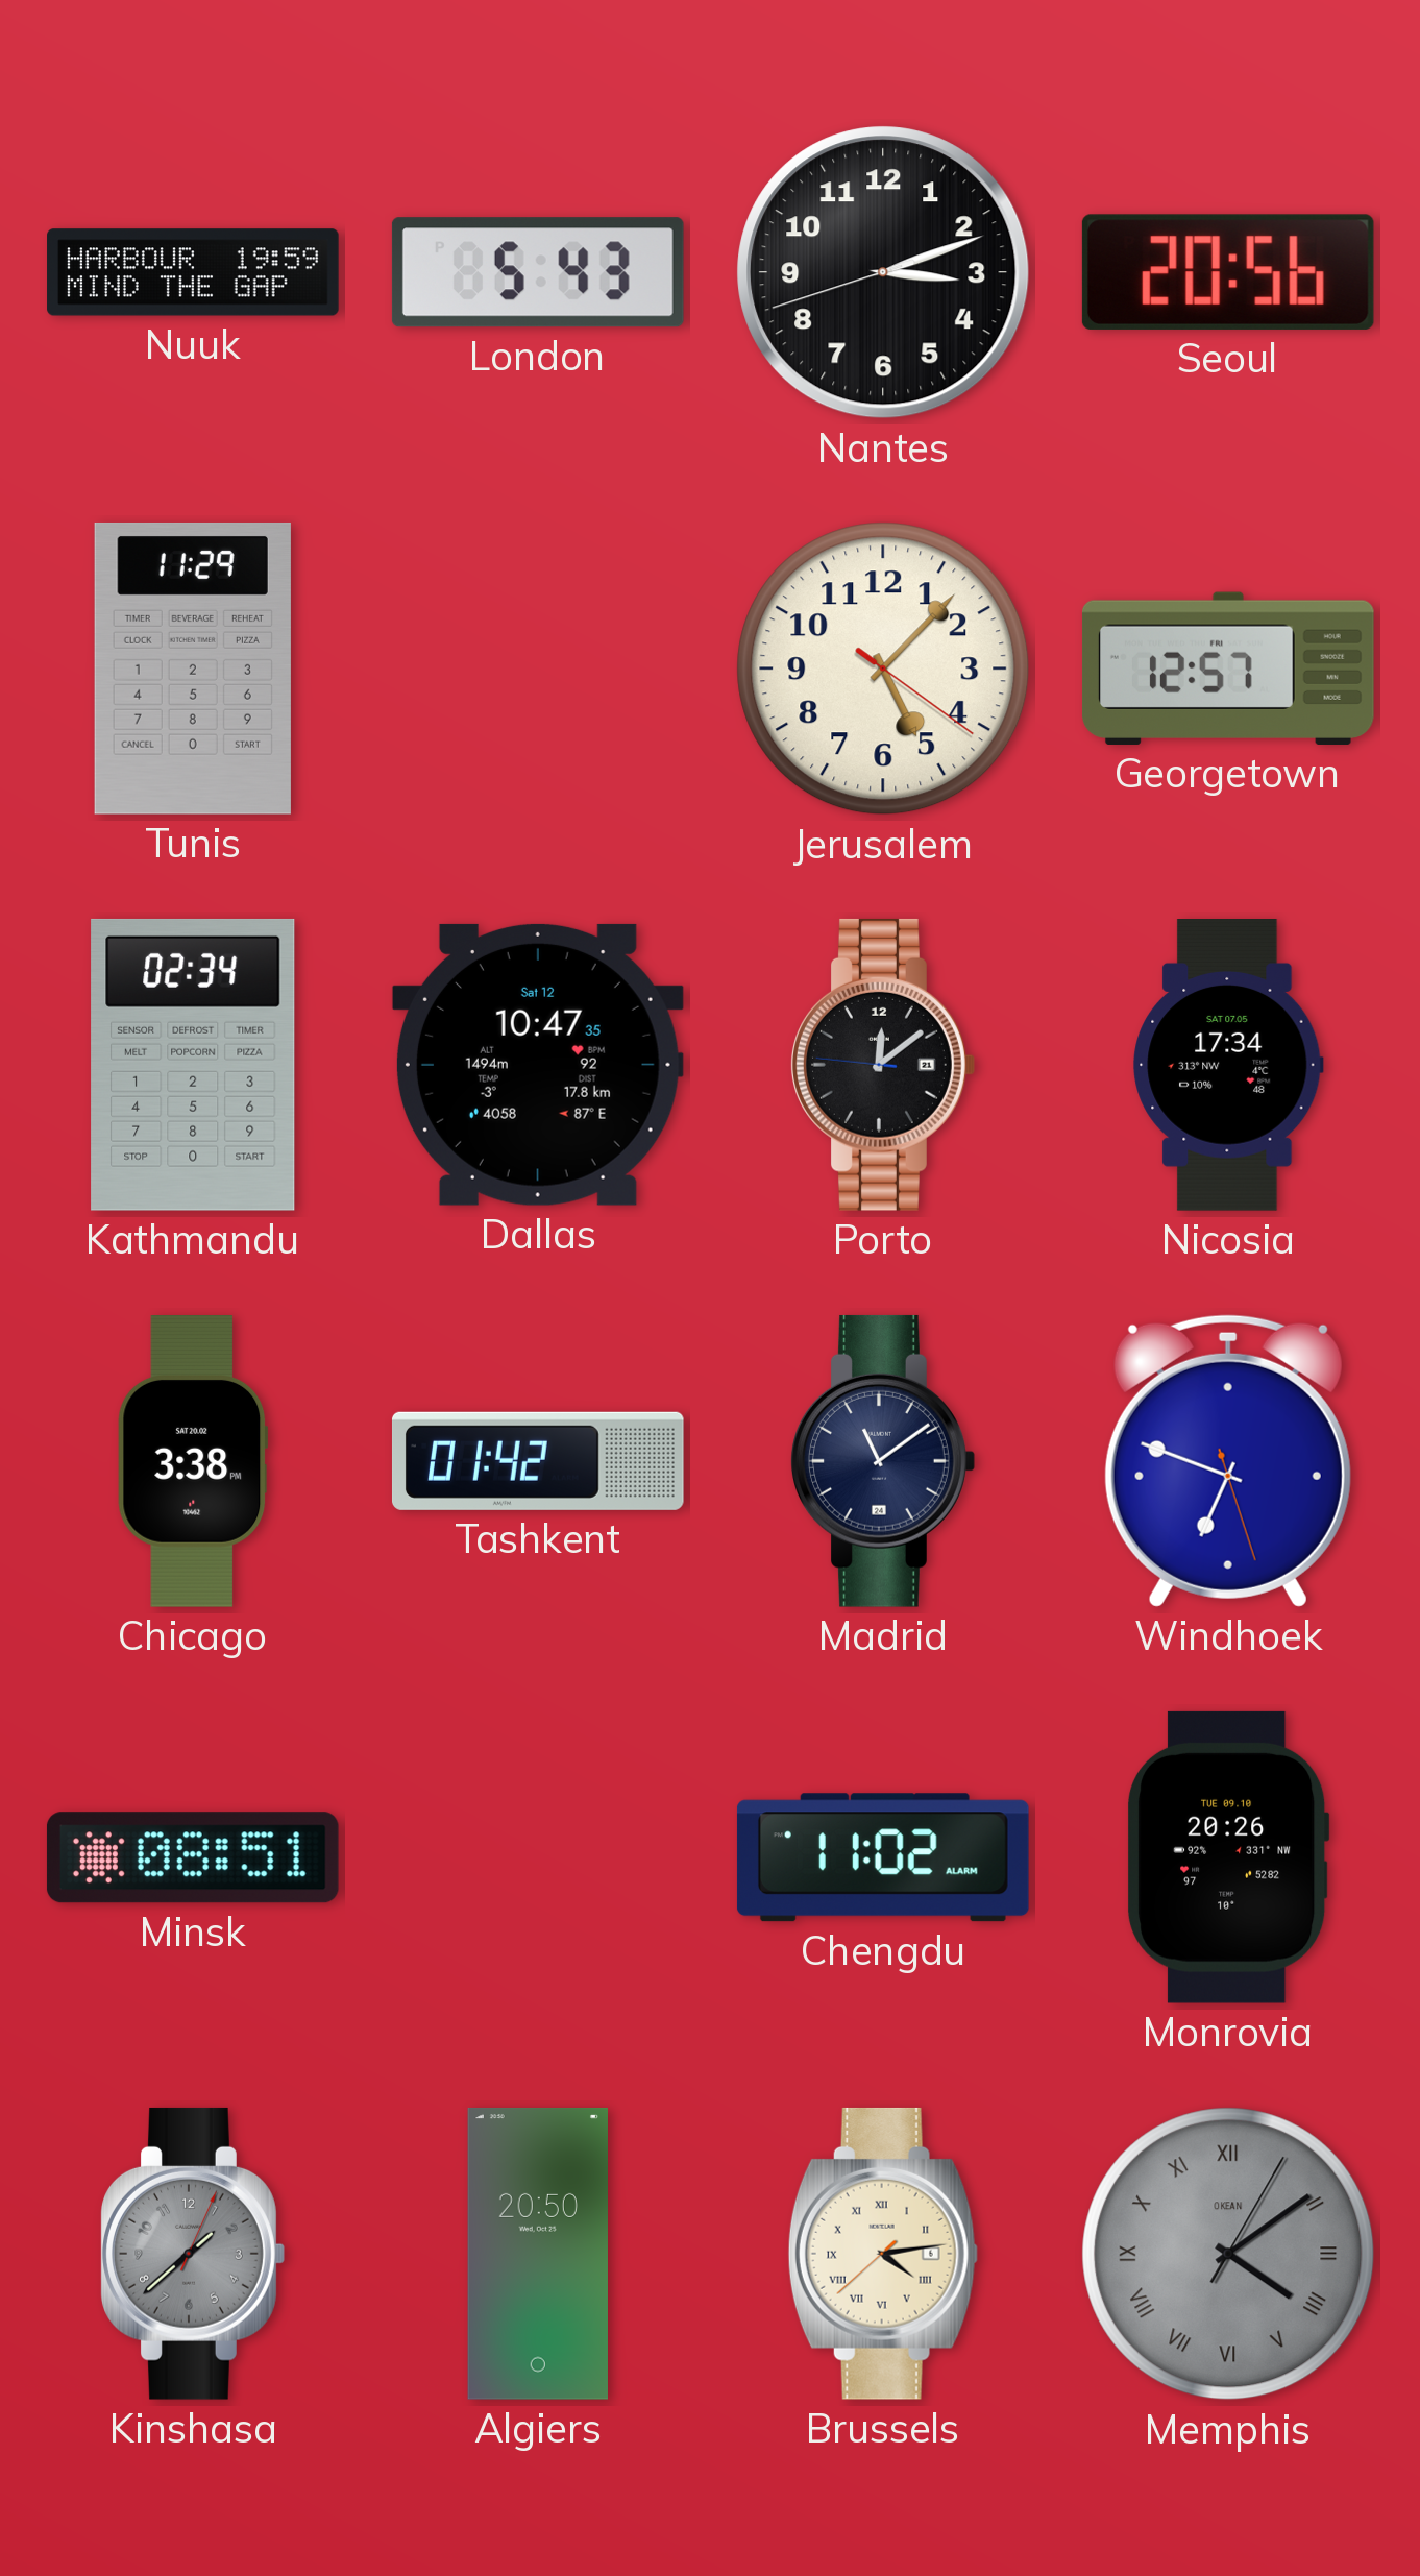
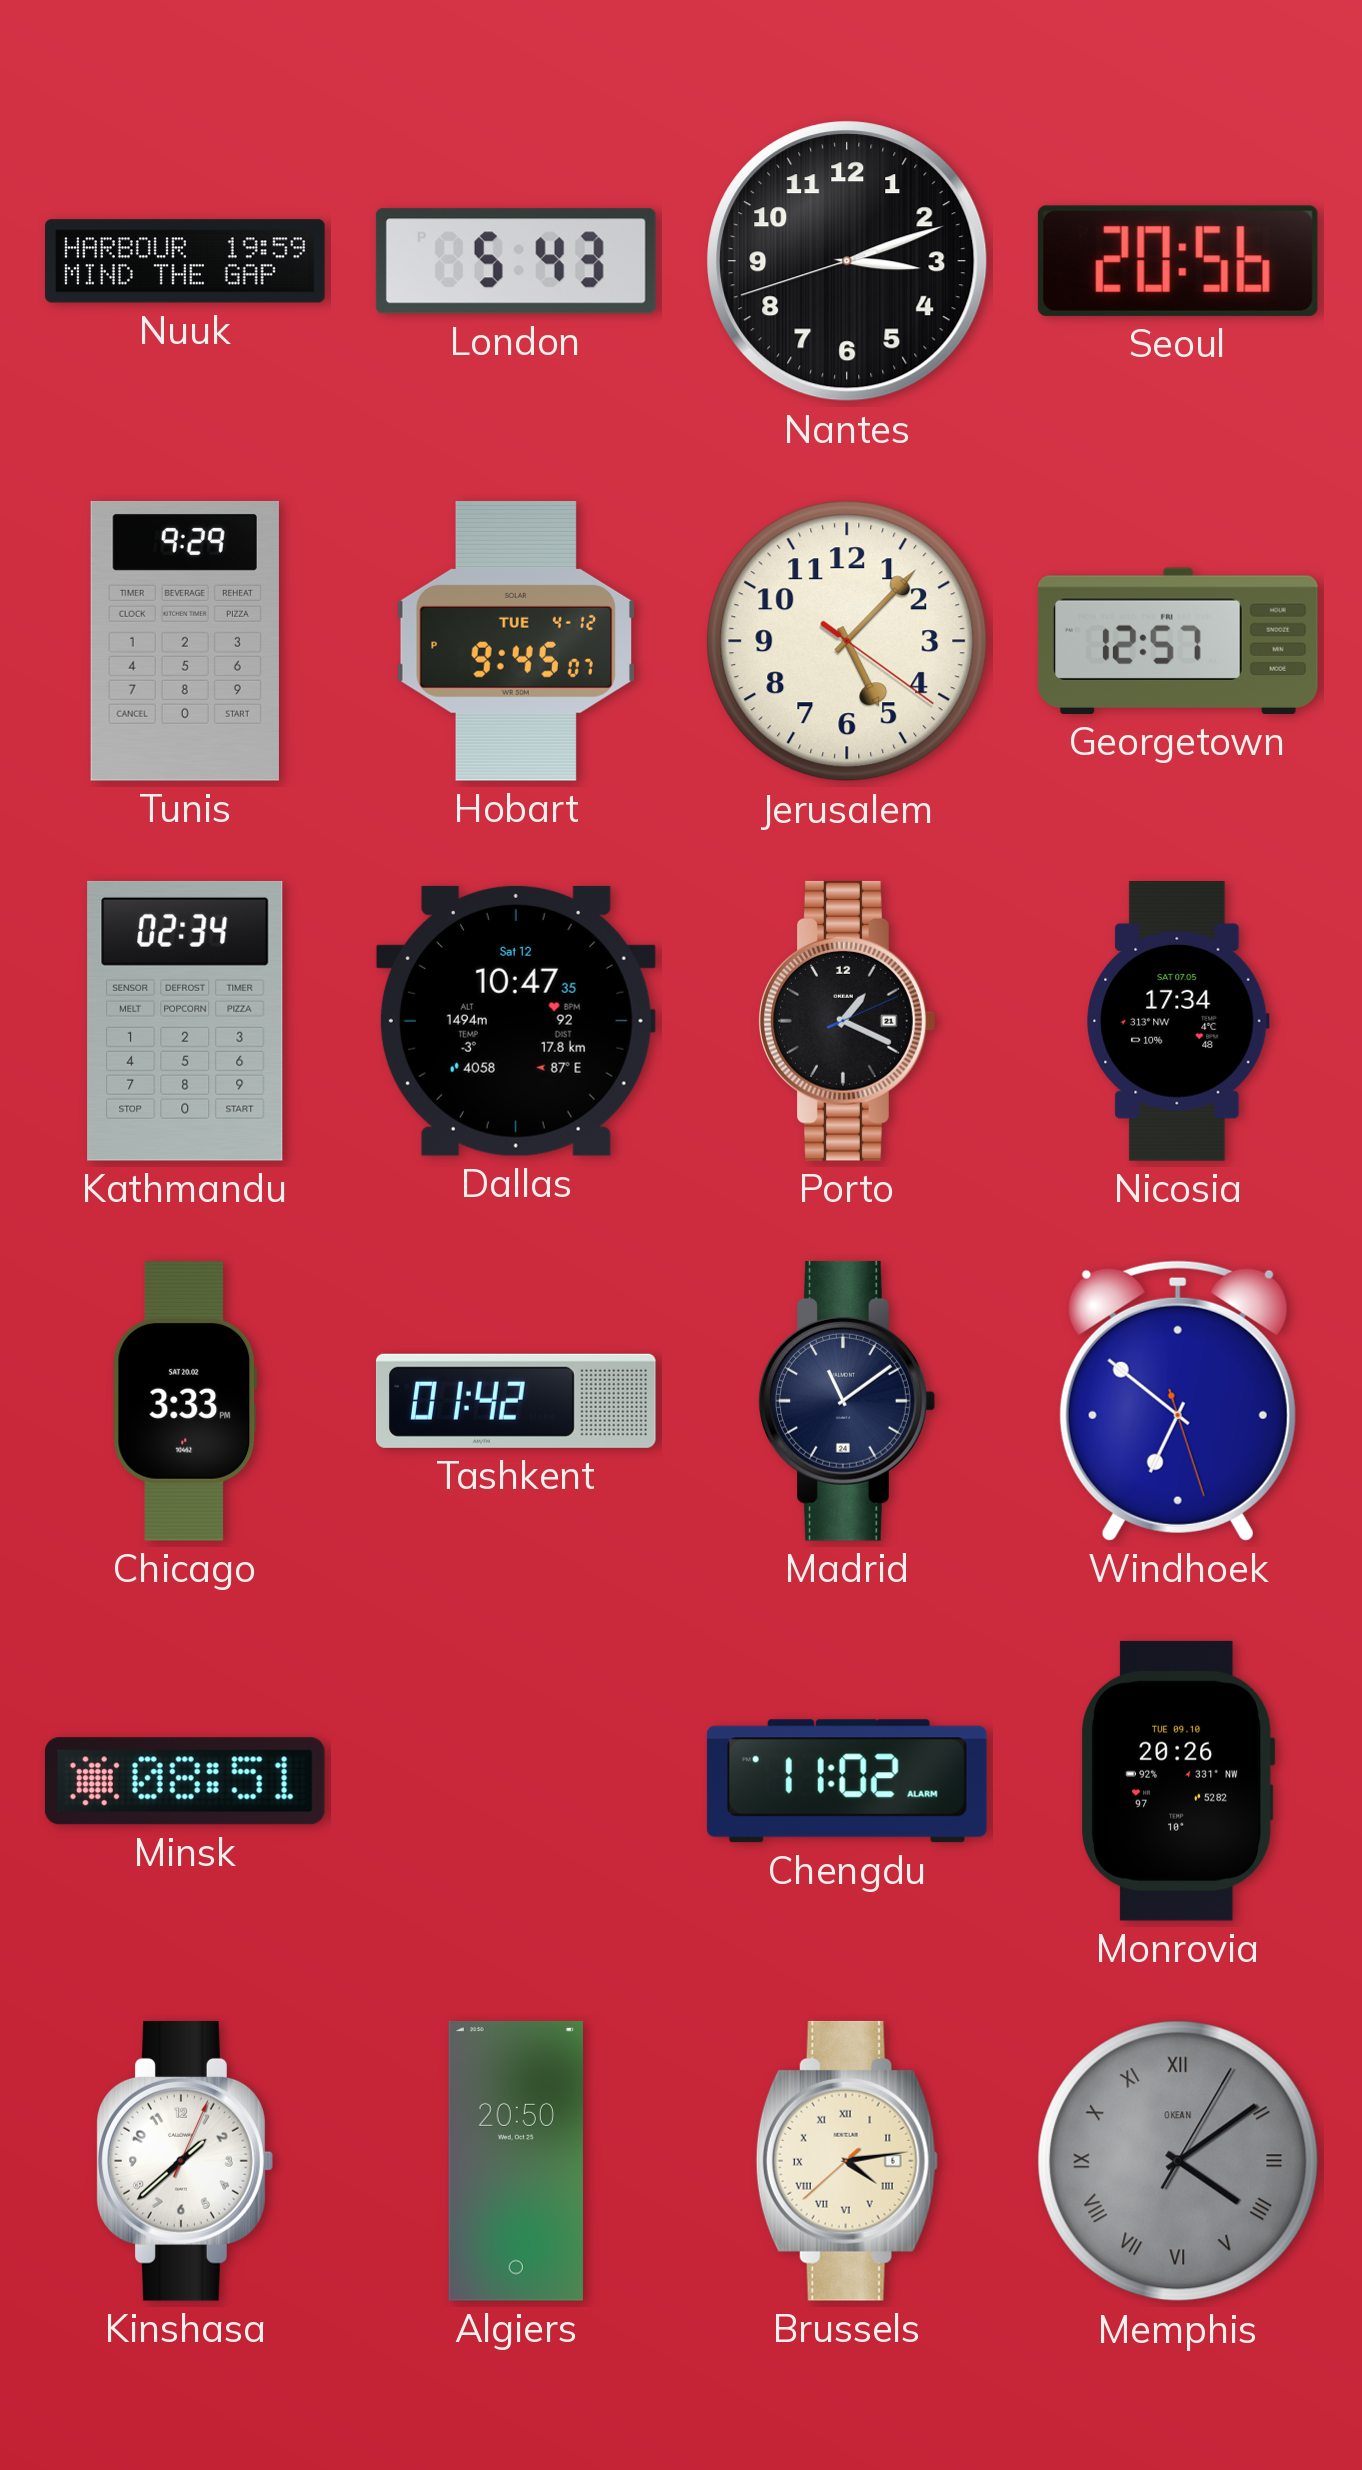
Tunis: 11:29 -> 9:29 (185, 641)
Hobart: none -> 9:45 (515, 641)
Porto: 12:08 -> 1:19 (847, 1021)
Chicago: 3:38 -> 3:33 (185, 1402)
Windhoek: 6:48 -> 6:51 (1178, 1401)
Kinshasa dial: grey -> white (185, 2161)
